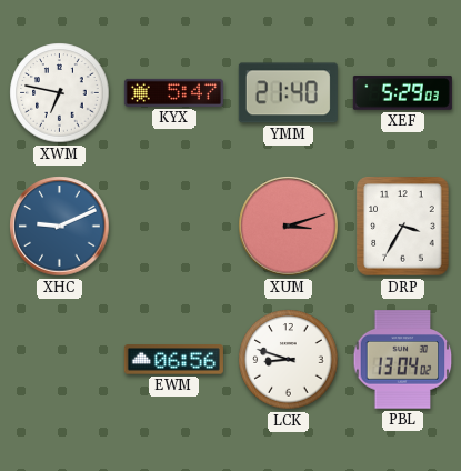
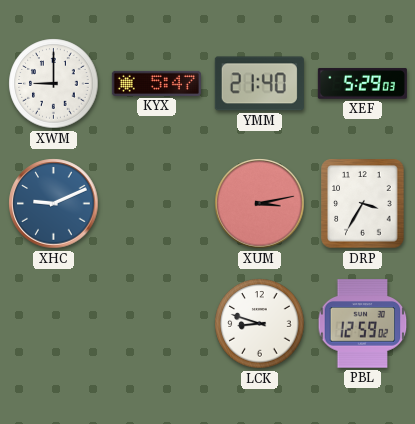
XWM: 6:47 -> 9:00 (54, 84)
XUM: 3:12 -> 3:13 (260, 204)
EWM: 06:56 -> none (173, 360)
PBL: 13:04 -> 12:59 (363, 324)
